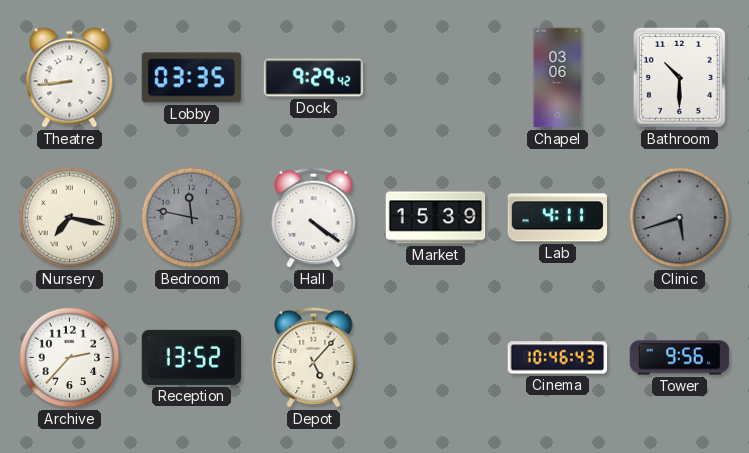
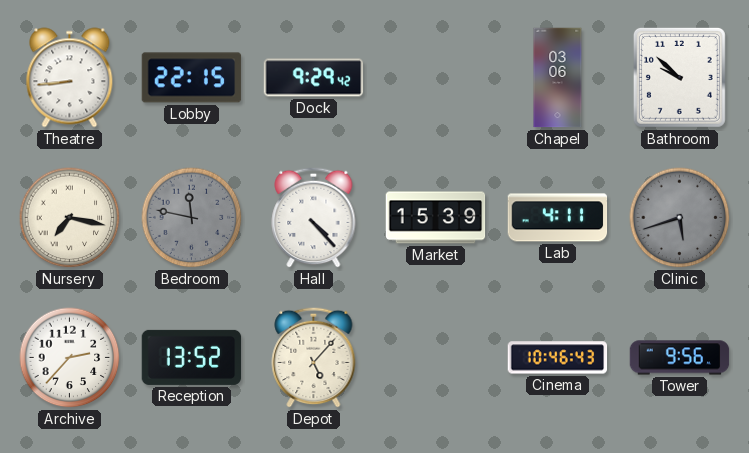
Lobby: 03:35 -> 22:15 (192, 78)
Bathroom: 10:30 -> 9:52 (679, 77)
Hall: 4:21 -> 4:23 (314, 217)
